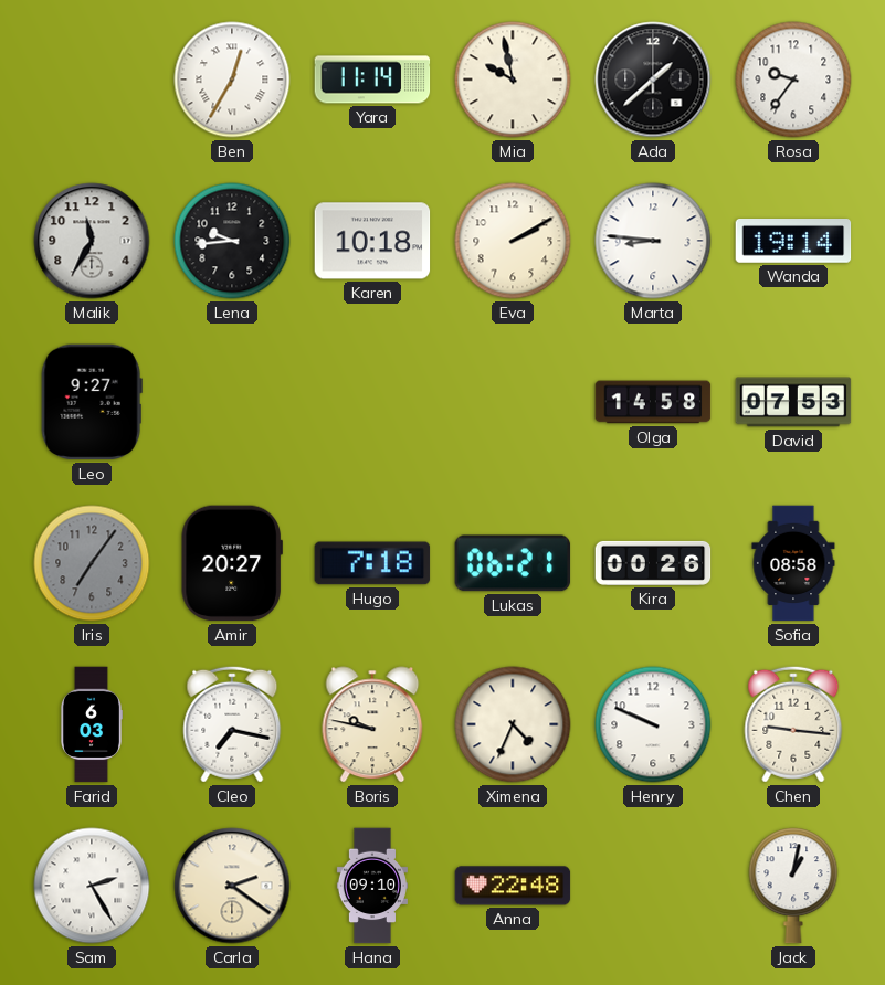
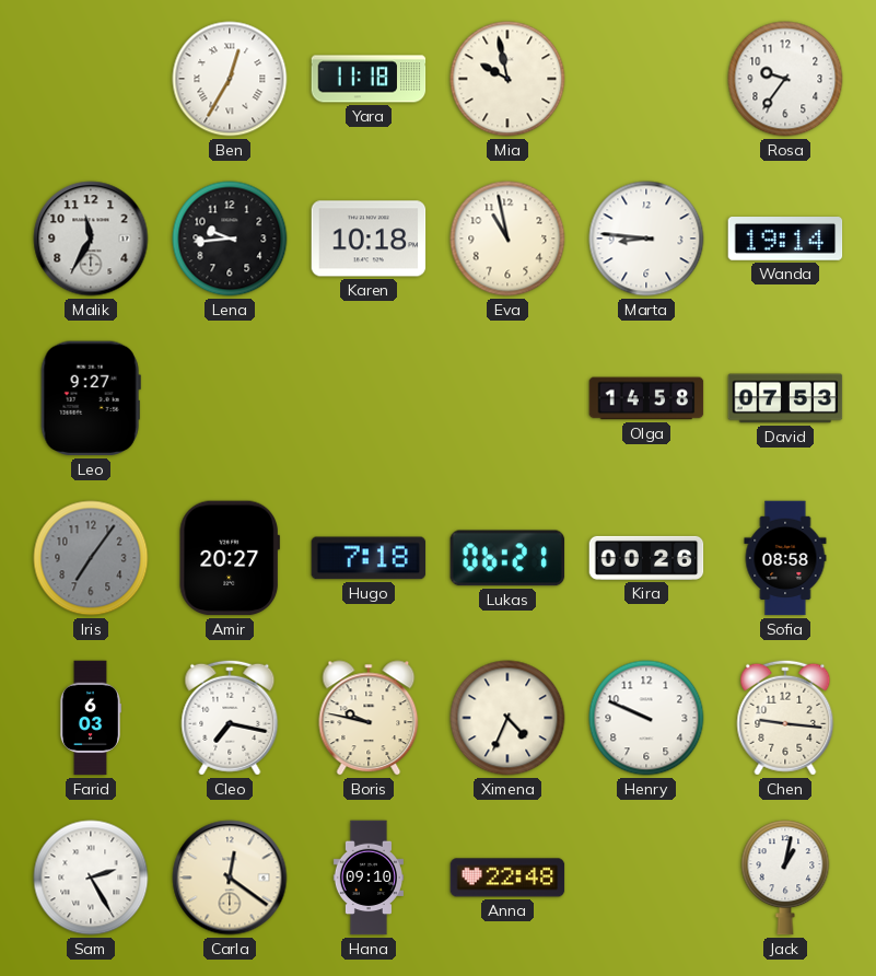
Yara: 11:14 -> 11:18 (369, 79)
Ada: 1:38 -> none (653, 80)
Eva: 2:10 -> 10:58 (507, 239)
Carla: 2:21 -> 12:21 (230, 878)
